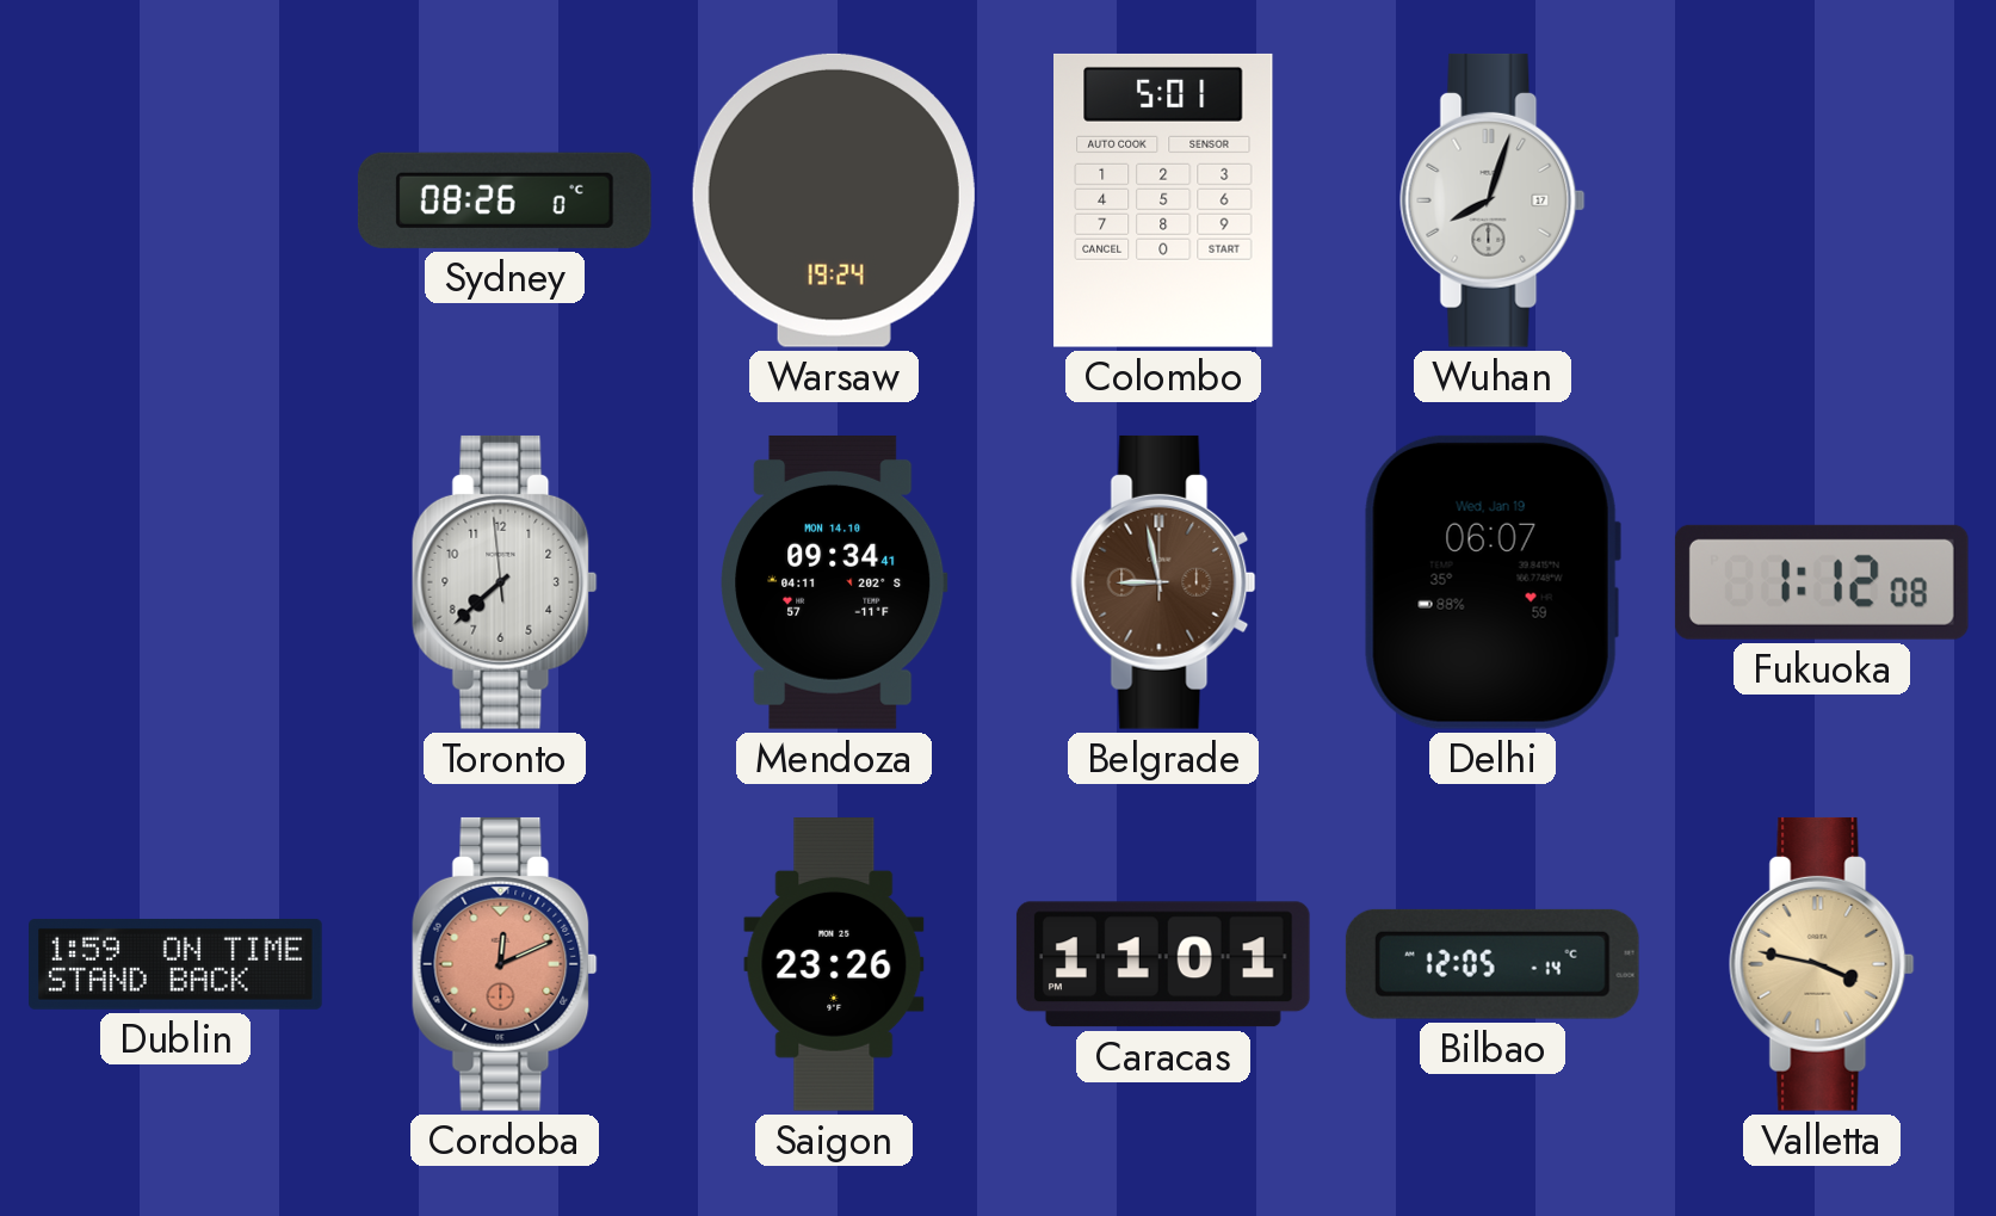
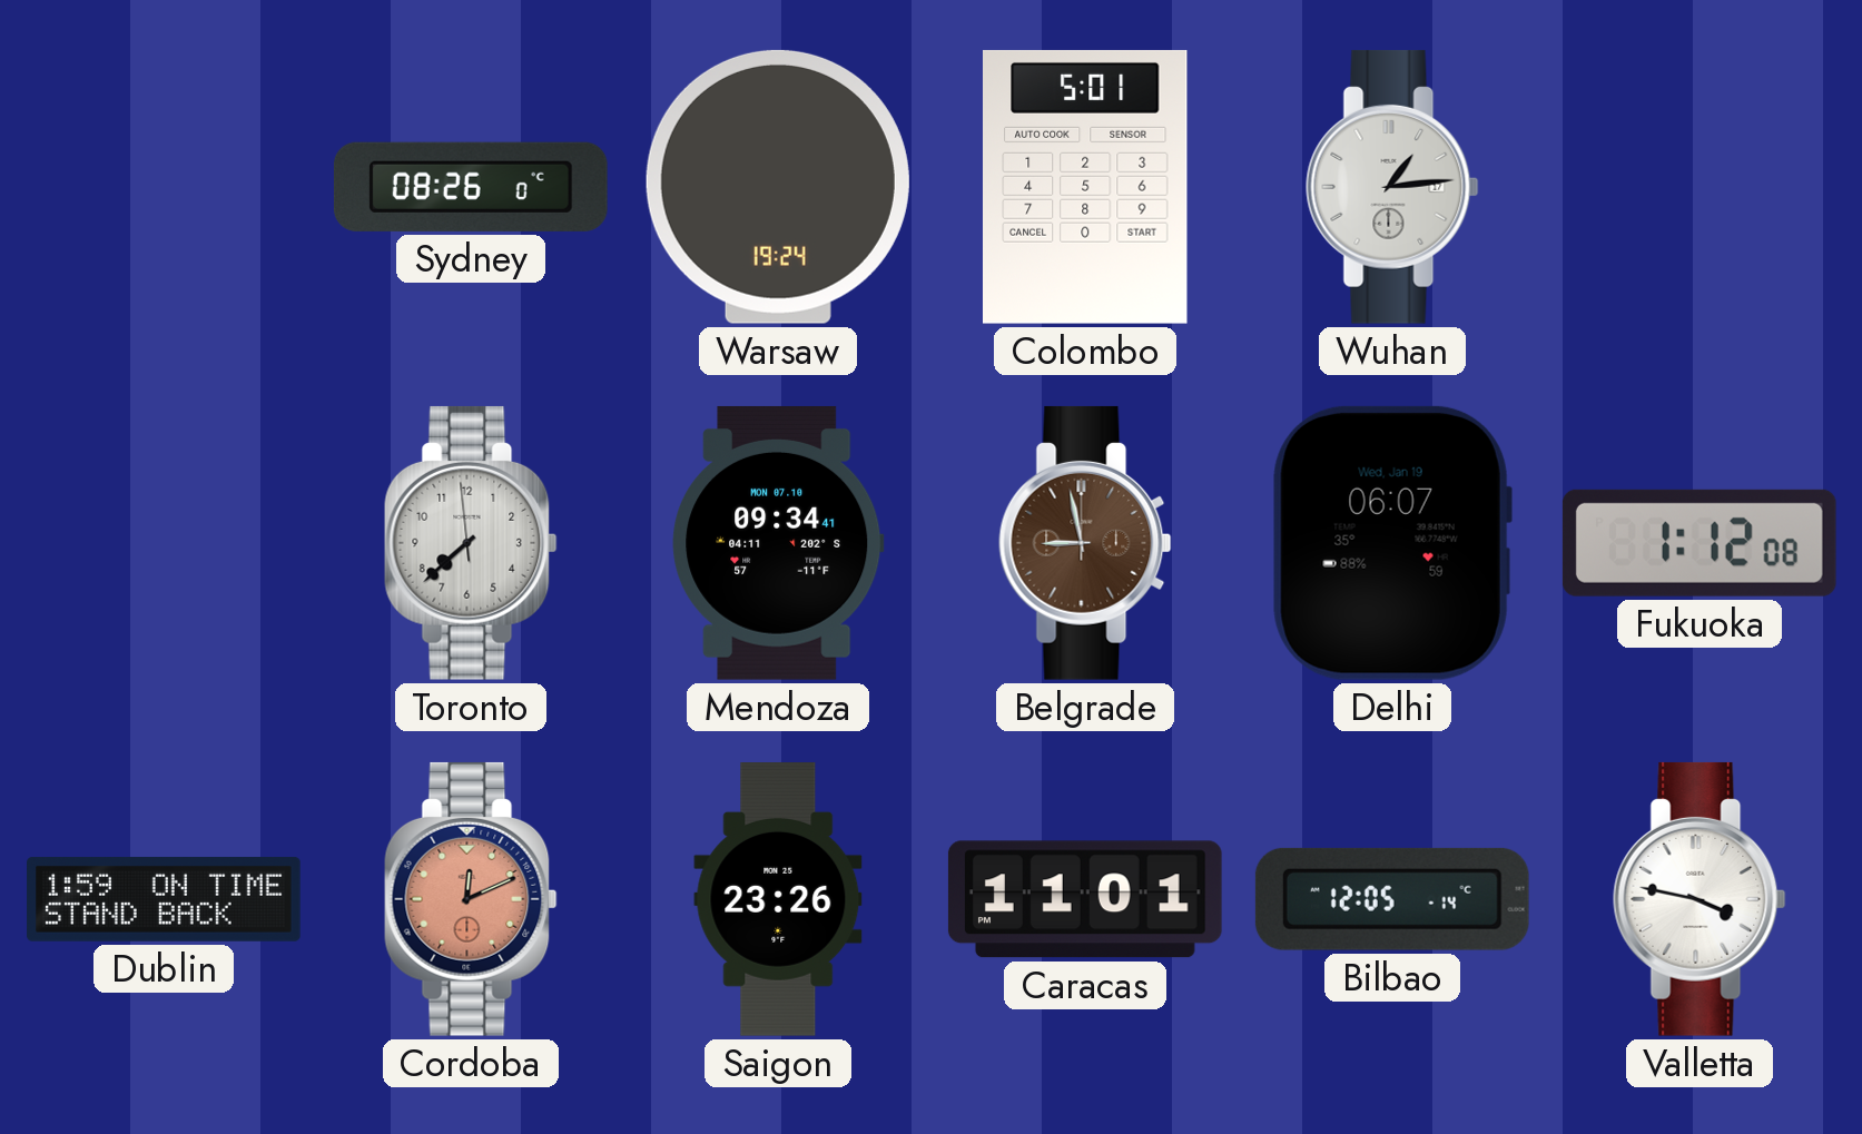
Wuhan: 8:03 -> 1:14 (1392, 187)
Mendoza date: MON 14.10 -> MON 07.10 (778, 543)
Valletta dial: champagne -> white (1700, 899)
